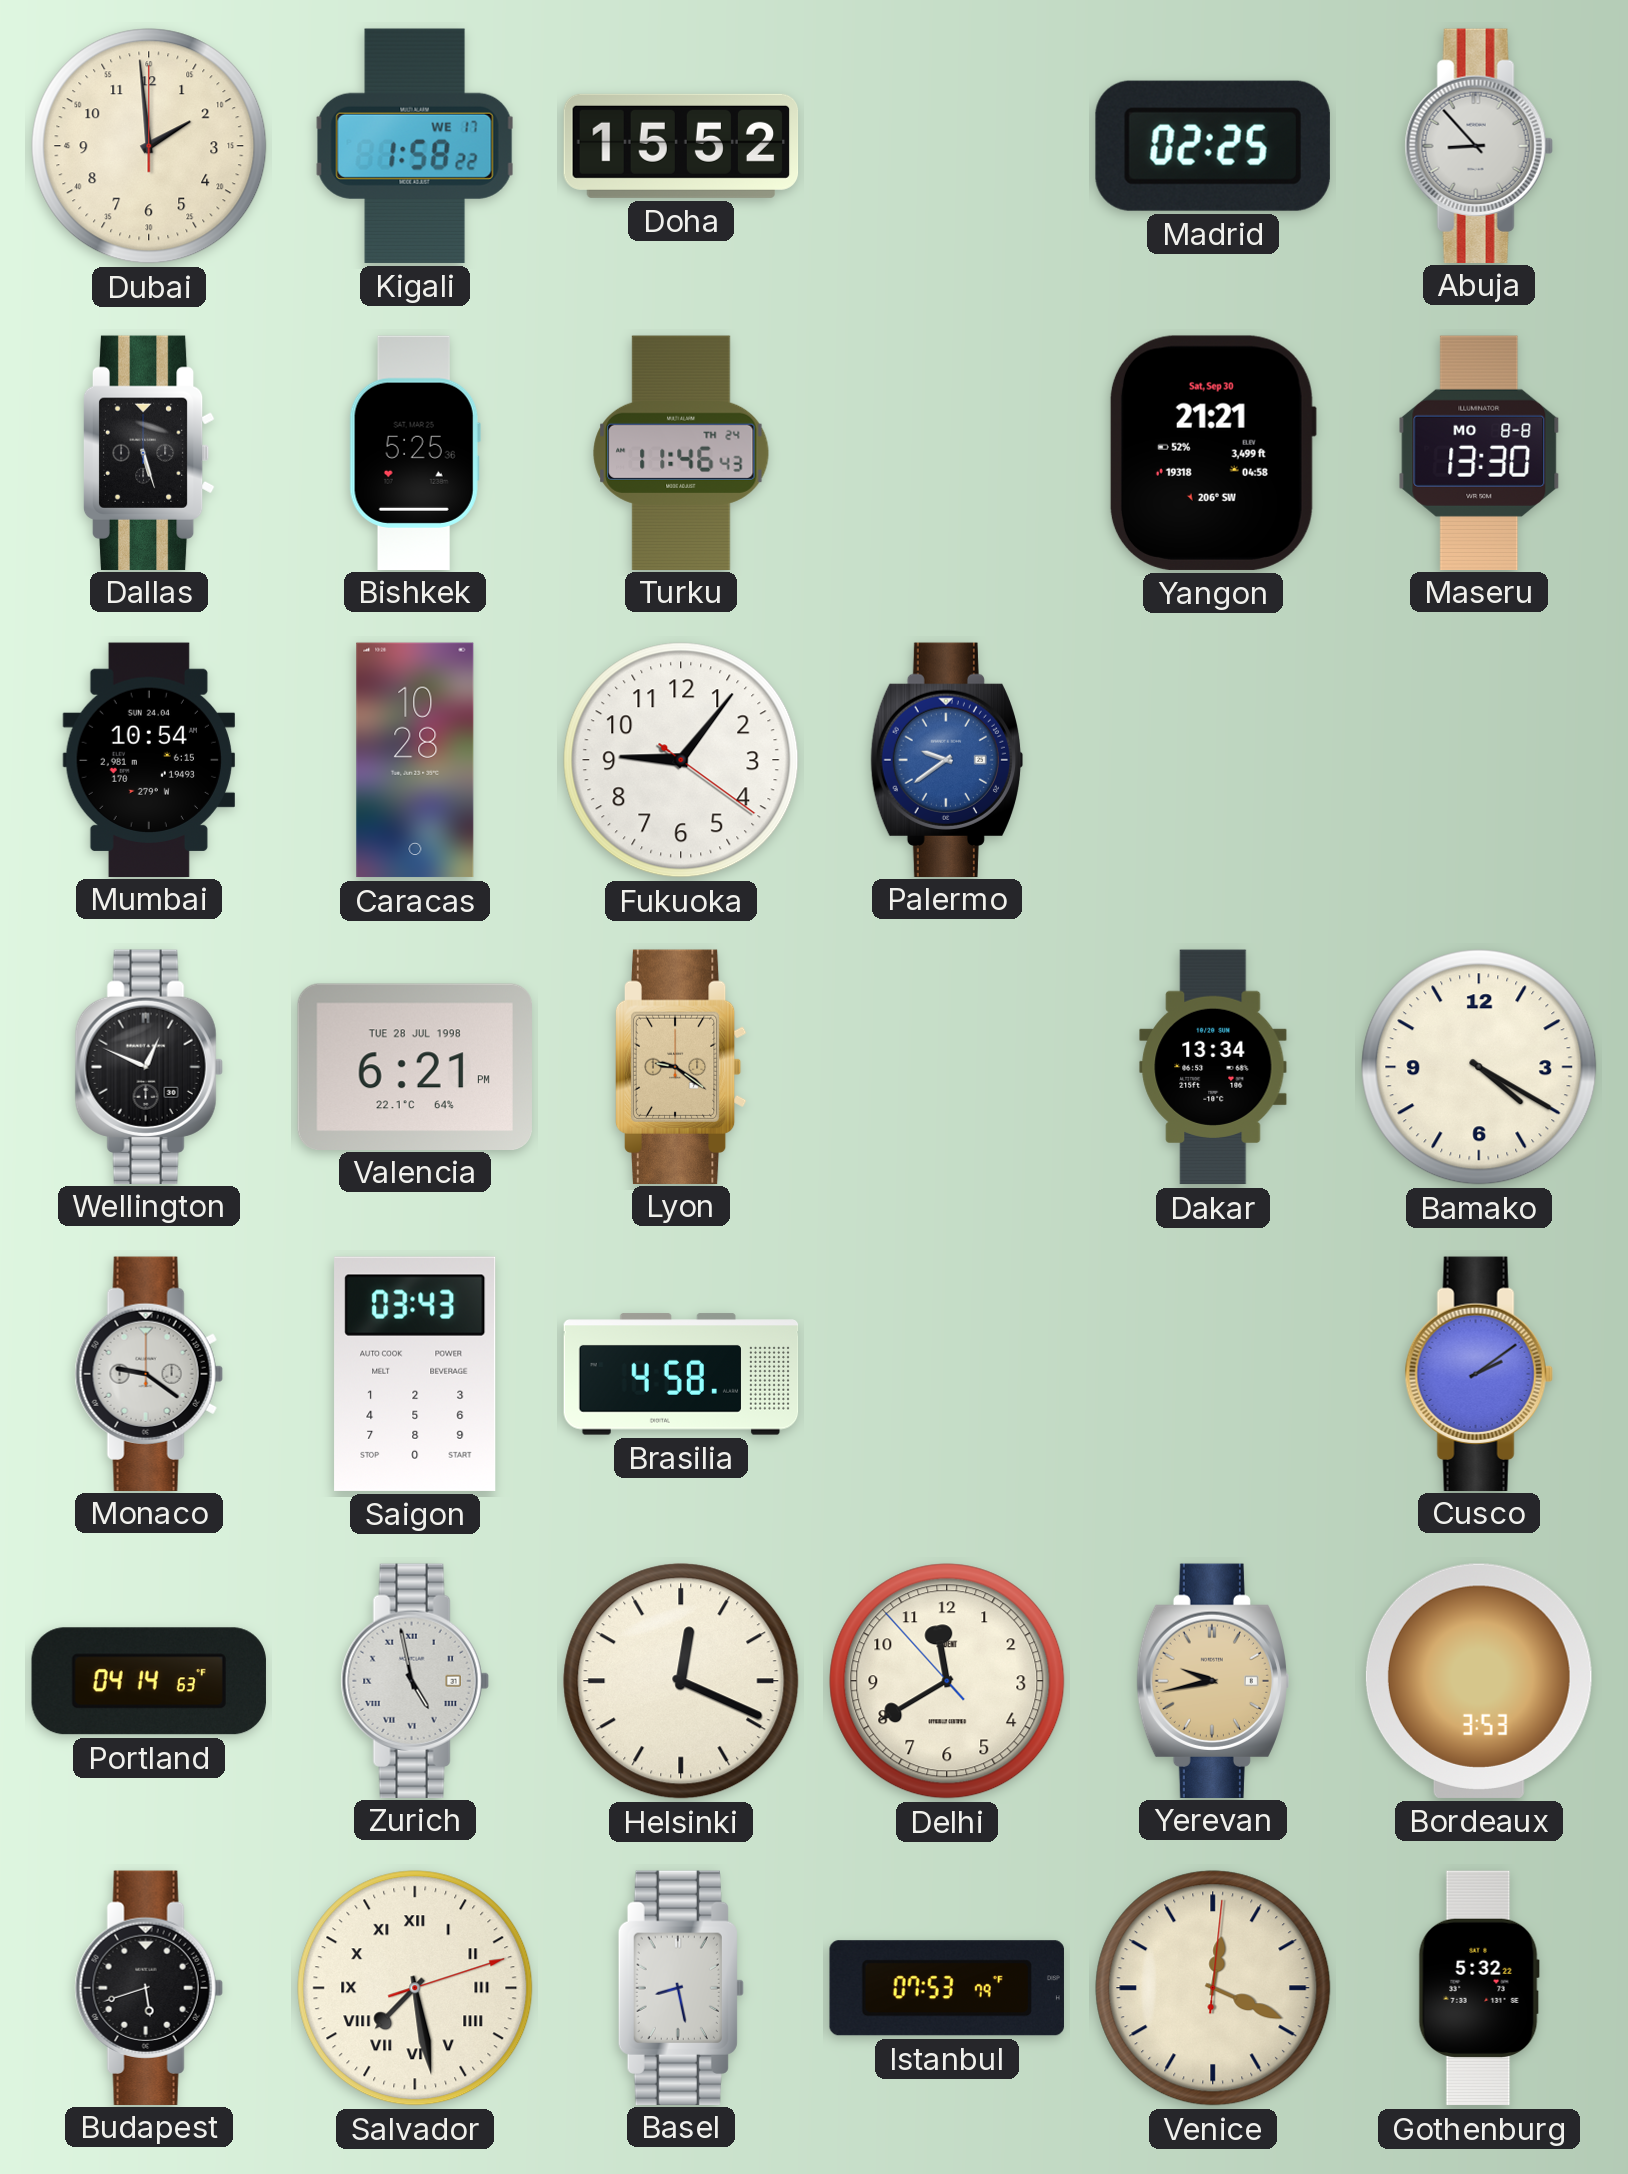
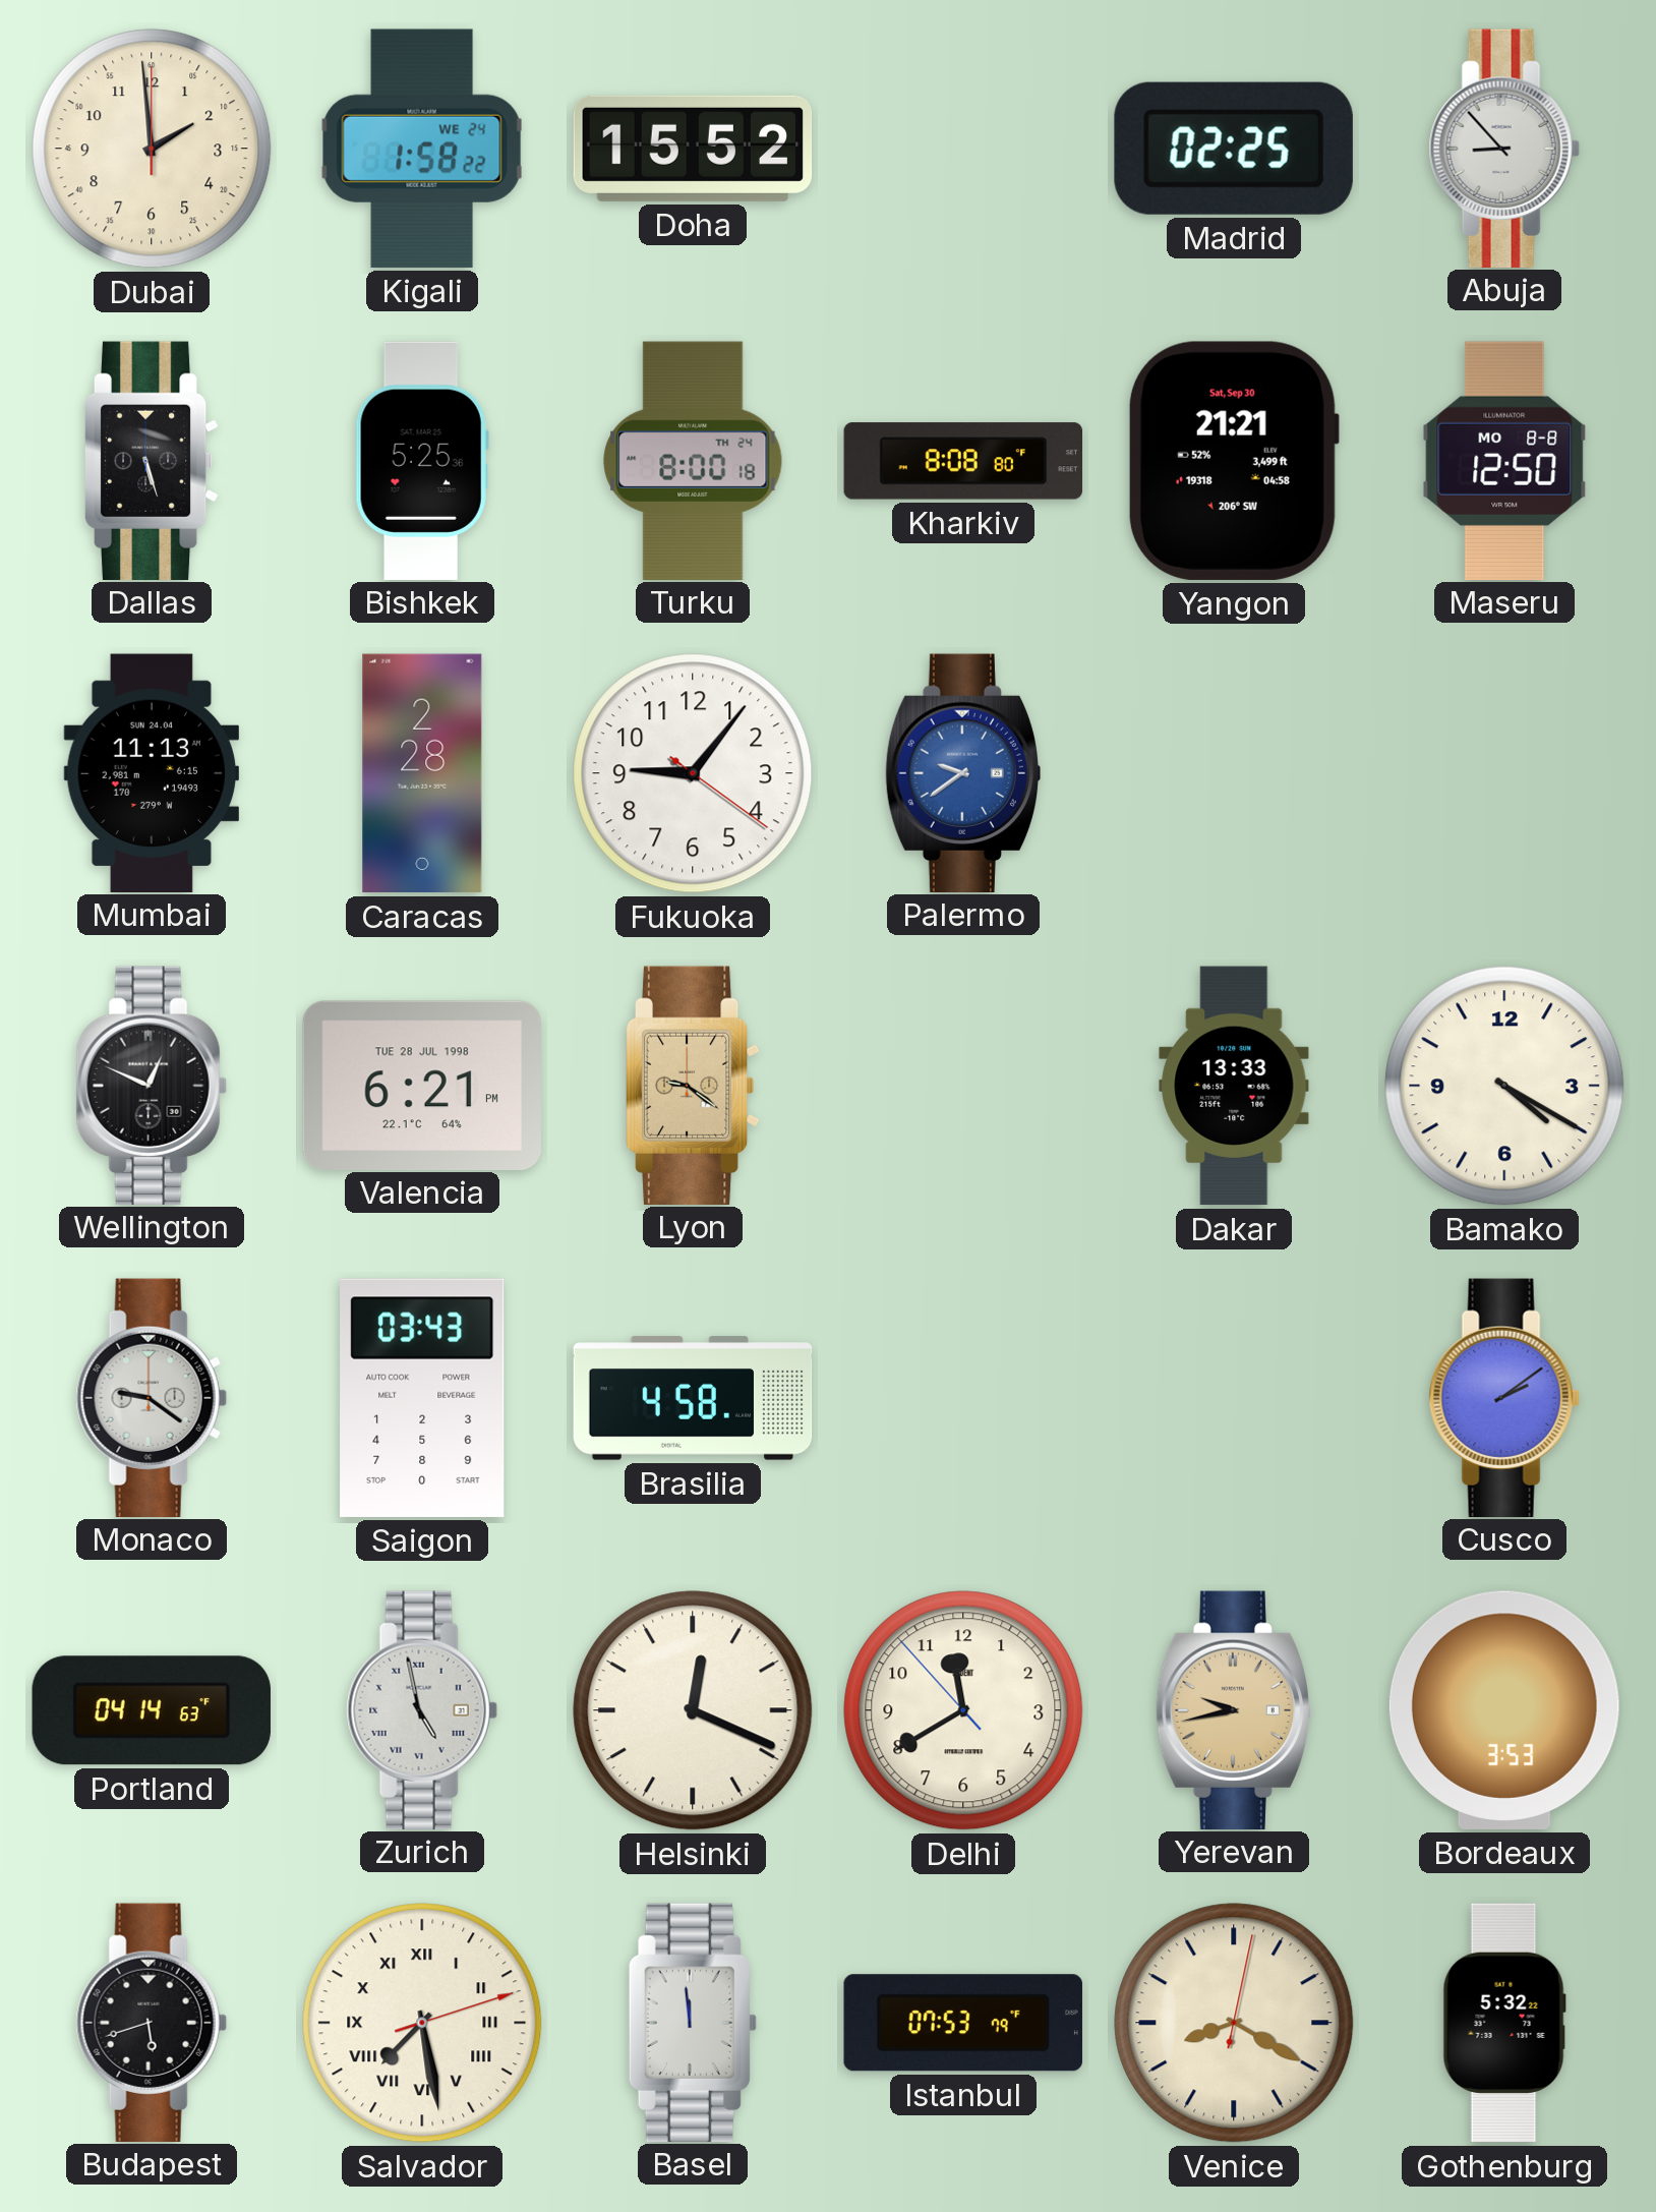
Kigali date: WE 17 -> WE 24 (422, 149)
Turku: 11:46 -> 8:00 (693, 460)
Kharkiv: none -> 8:08 (963, 461)
Maseru: 13:30 -> 12:50 (1504, 460)
Mumbai: 10:54 -> 11:13 (151, 772)
Caracas: 10:28 -> 2:28 (422, 773)
Dakar: 13:34 -> 13:33 (1234, 1086)
Basel: 8:28 -> 11:59 (693, 2022)
Venice: 12:19 -> 8:20 (1234, 2023)
